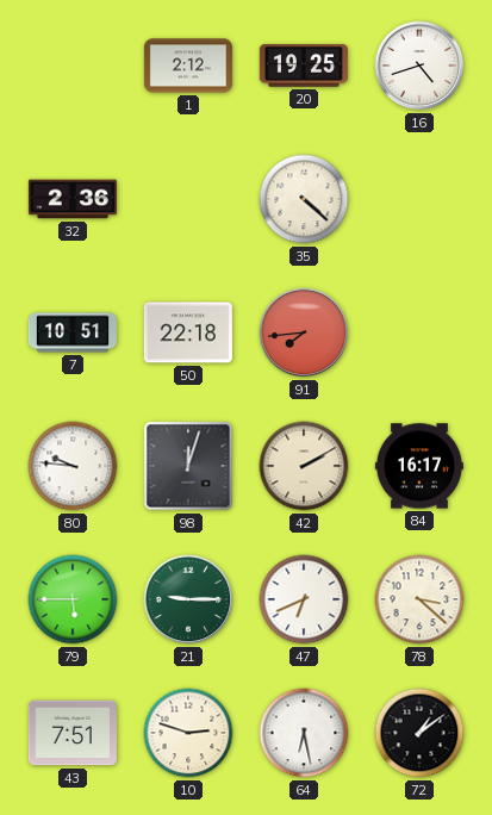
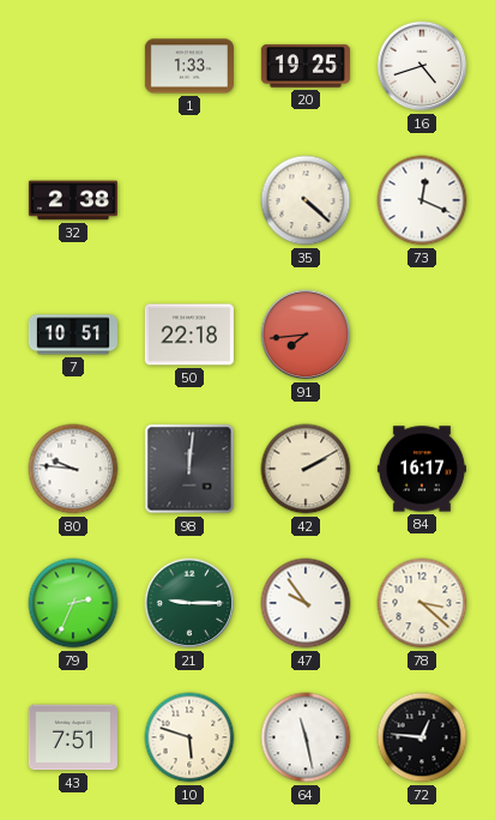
1: 2:12 -> 1:33 (189, 66)
32: 2:36 -> 2:38 (73, 200)
73: none -> 12:19 (422, 200)
98: 12:03 -> 12:01 (189, 469)
79: 5:45 -> 2:34 (73, 603)
47: 6:41 -> 9:54 (306, 603)
10: 2:48 -> 5:48 (189, 737)
64: 6:28 -> 11:28 (306, 737)
72: 1:09 -> 12:46 (422, 737)
